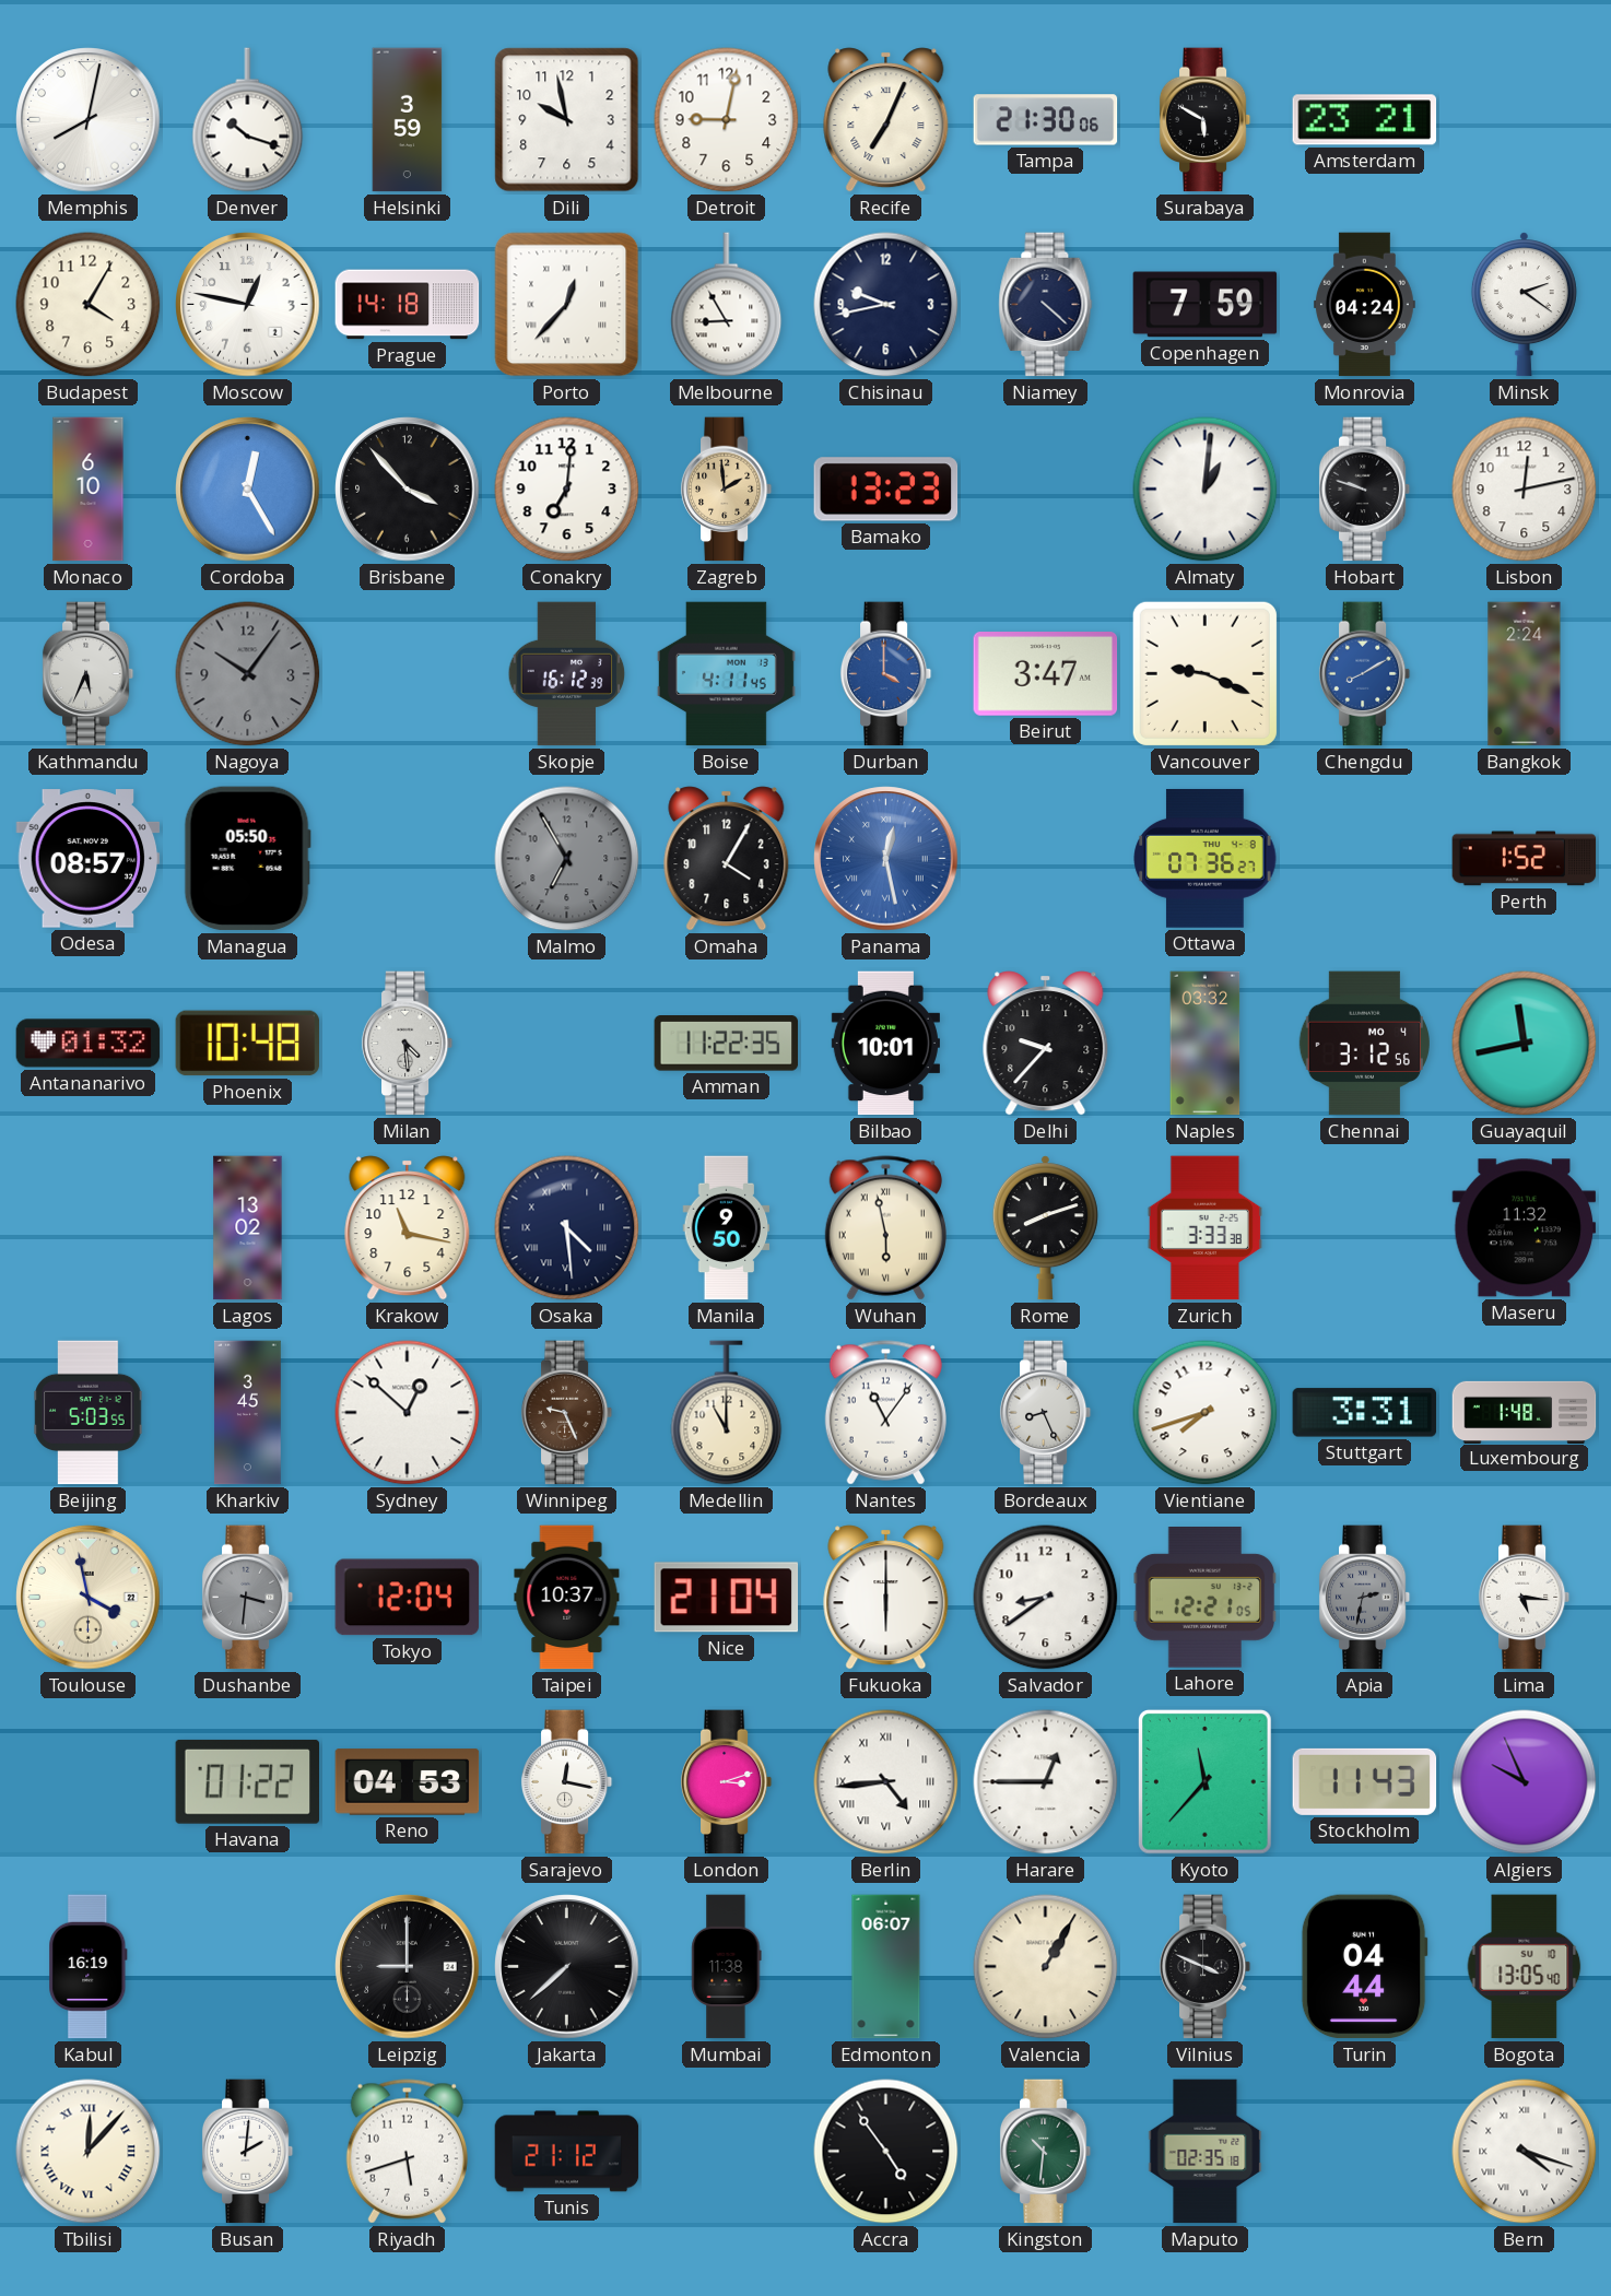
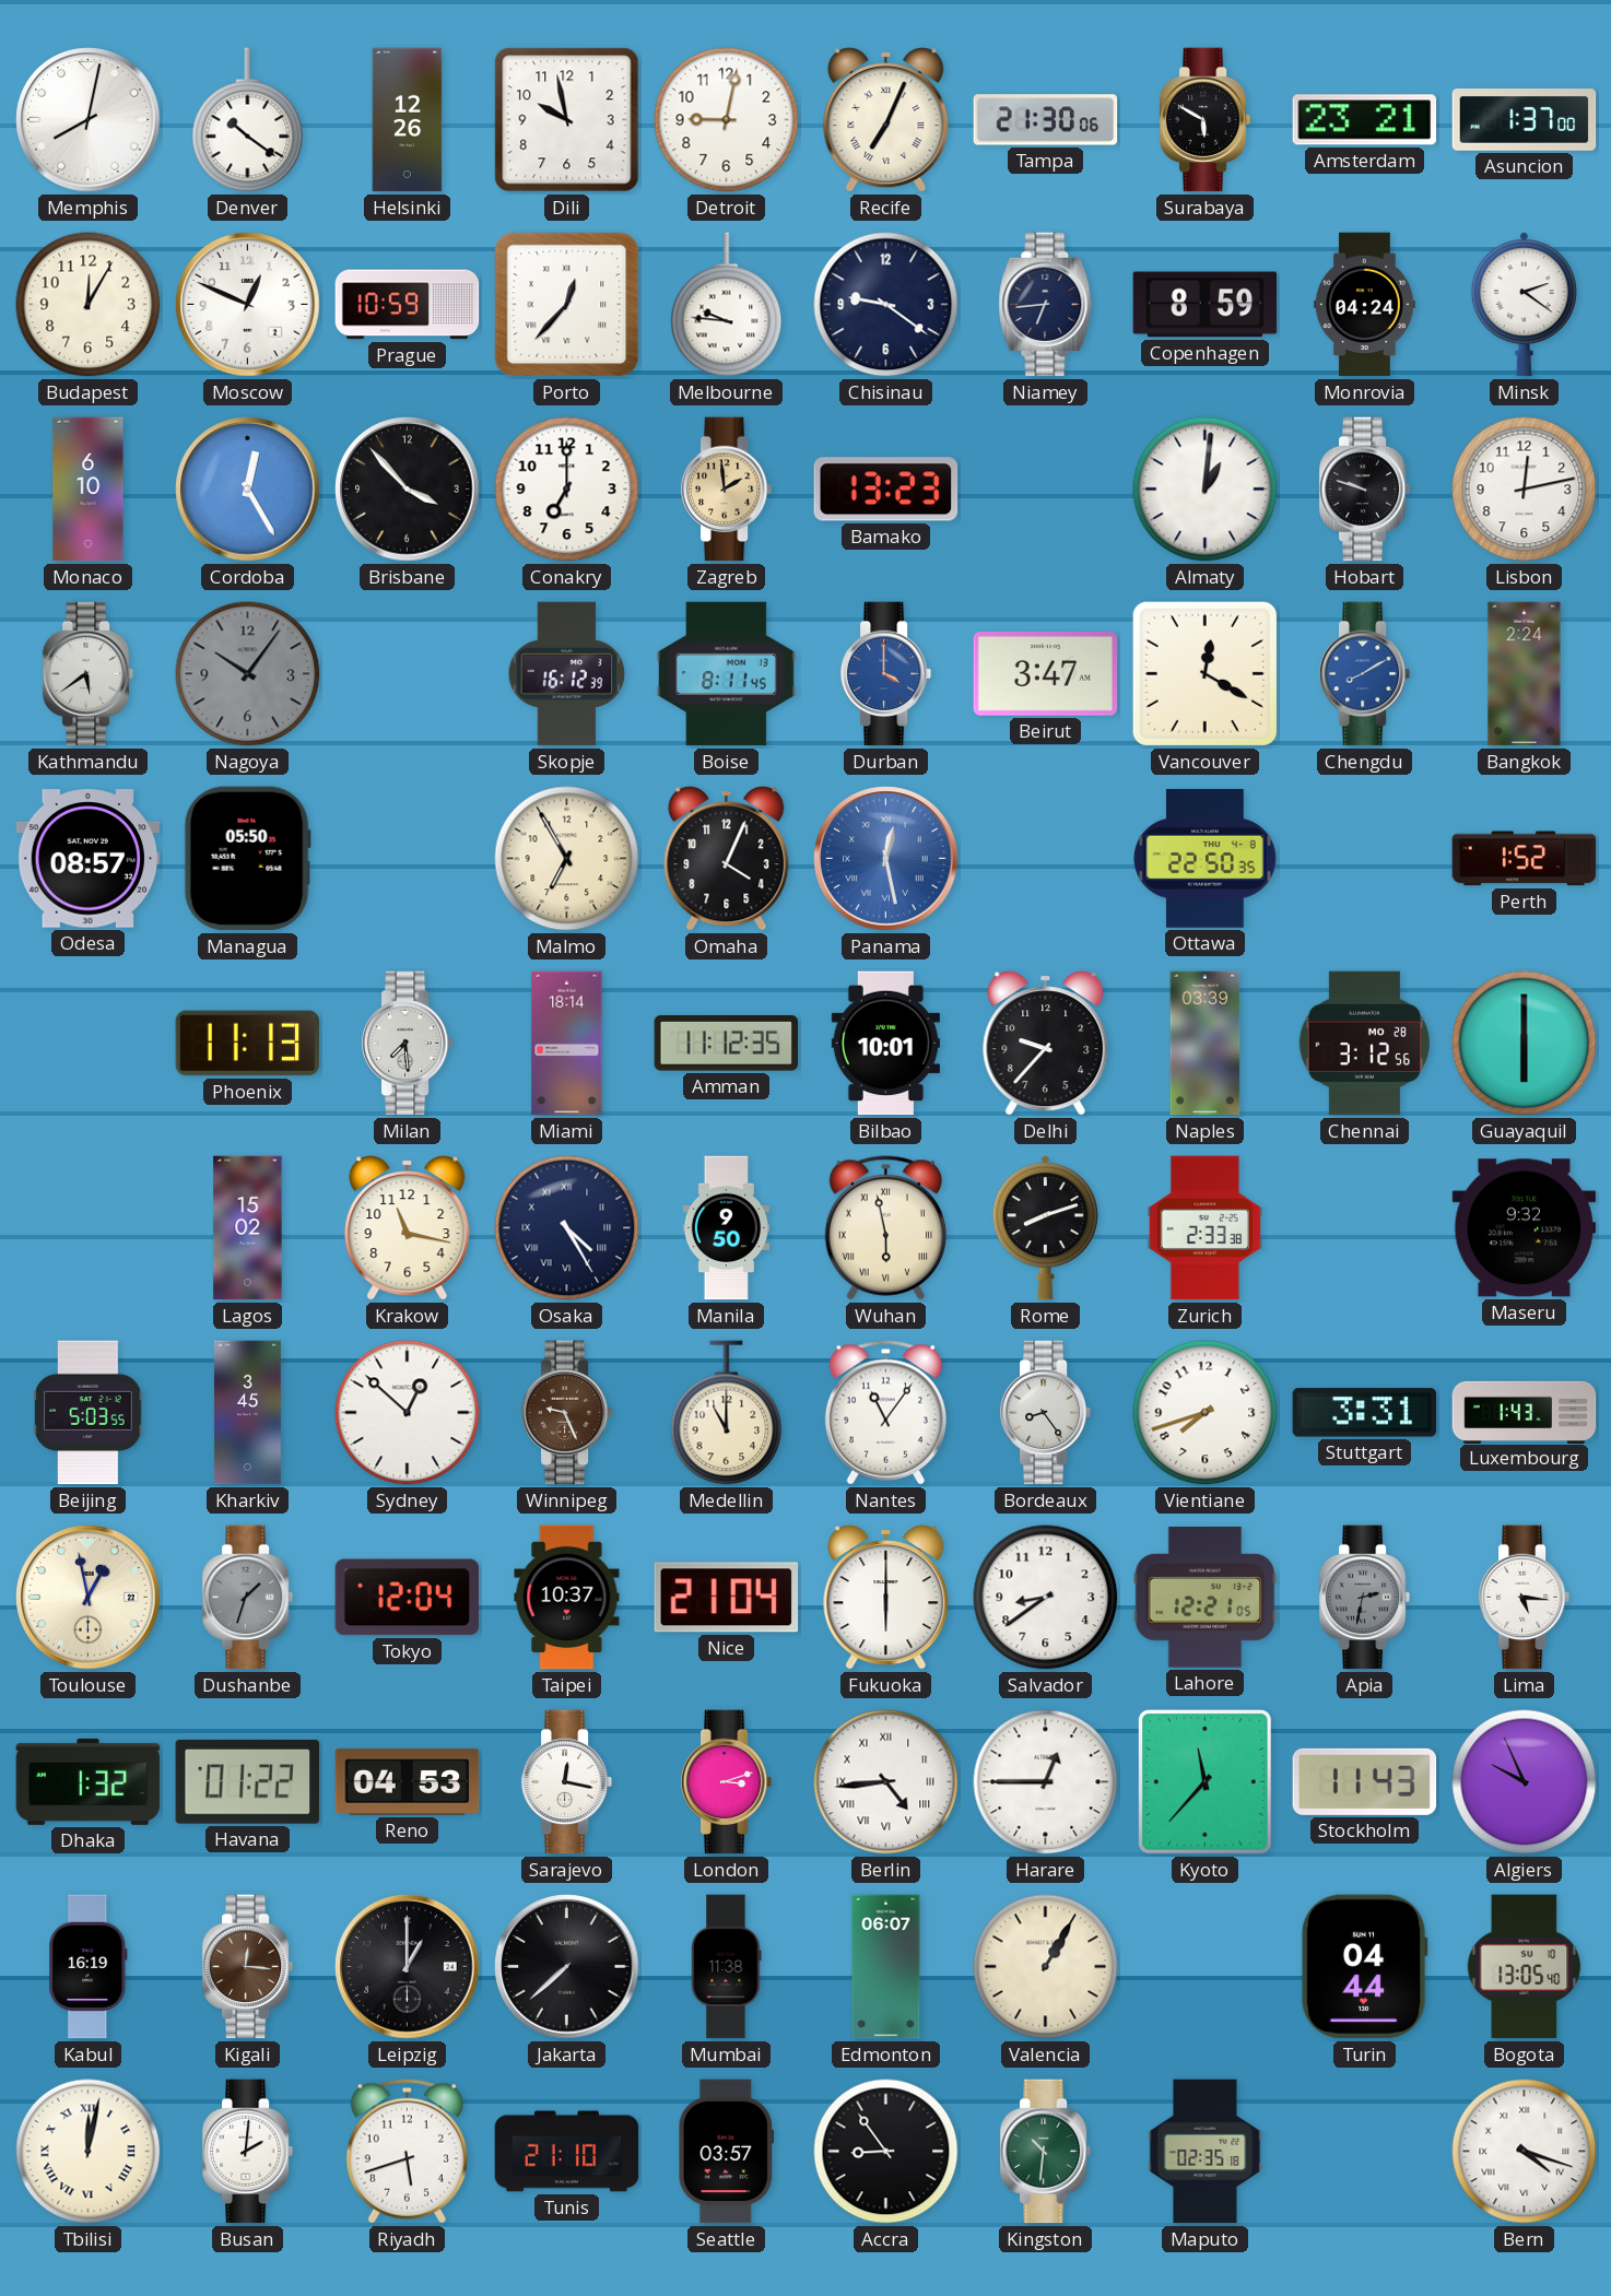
Denver: 10:18 -> 10:21 (248, 120)
Helsinki: 3:59 -> 12:26 (408, 120)
Asuncion: none -> 1:37 (1525, 120)
Budapest: 4:05 -> 12:05 (89, 305)
Moscow: 12:47 -> 12:49 (248, 305)
Prague: 14:18 -> 10:59 (408, 305)
Melbourne: 8:55 -> 9:46 (727, 305)
Chisinau: 9:43 -> 9:21 (886, 305)
Niamey: 4:22 -> 6:44 (1046, 305)
Copenhagen: 7:59 -> 8:59 (1206, 305)
Conakry: 7:01 -> 7:00 (567, 490)
Kathmandu: 5:34 -> 5:39 (89, 674)
Boise: 4:11 -> 8:11 (726, 674)
Vancouver: 9:19 -> 12:20 (1204, 673)
Malmo dial: grey -> cream (567, 859)
Omaha: 4:05 -> 4:04 (727, 859)
Ottawa: 07:36 -> 22:50 (1206, 858)
Antananarivo: 01:32 -> none (89, 1044)
Phoenix: 10:48 -> 11:13 (248, 1044)
Milan: 4:29 -> 7:29 (408, 1044)
Miami: none -> 18:14 (567, 1044)
Amman: 11:22 -> 11:12 (727, 1044)
Naples: 03:32 -> 03:39 (1206, 1044)
Chennai date: MO 4 -> MO 28 (1364, 1044)
Guayaquil: 11:43 -> 6:00 (1525, 1044)
Lagos: 13:02 -> 15:02 (248, 1228)
Osaka: 4:29 -> 4:25 (567, 1228)
Zurich: 3:33 -> 2:33 (1204, 1228)
Maseru: 11:32 -> 9:32 (1525, 1228)
Bordeaux: 8:26 -> 8:24 (1046, 1413)
Luxembourg: 1:48 -> 1:43 (1525, 1412)
Toulouse: 3:58 -> 12:58 (89, 1598)
Dushanbe: 3:31 -> 1:33 (248, 1598)
Dhaka: none -> 1:32 (89, 1781)
Kigali: none -> 12:16 (248, 1967)
Leipzig: 9:00 -> 1:00 (408, 1967)
Vilnius: 3:49 -> none (1206, 1967)
Tbilisi: 12:07 -> 12:02 (89, 2152)
Tunis: 21:12 -> 21:10 (567, 2152)
Seattle: none -> 03:57 (726, 2152)
Accra: 4:54 -> 8:54 (886, 2152)
